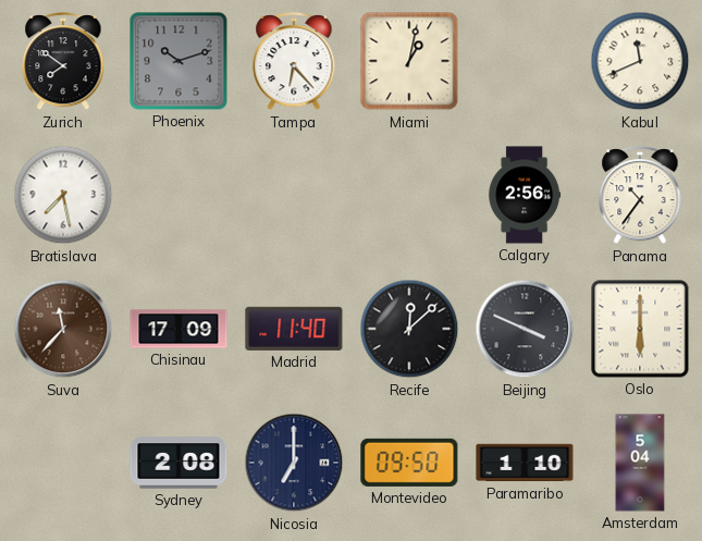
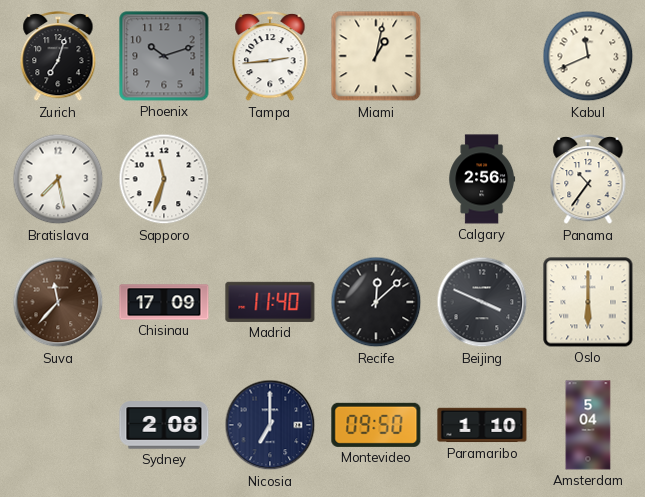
Zurich: 7:51 -> 7:03 (58, 57)
Tampa: 6:23 -> 2:44 (270, 57)
Sapporo: none -> 11:33 (164, 179)
